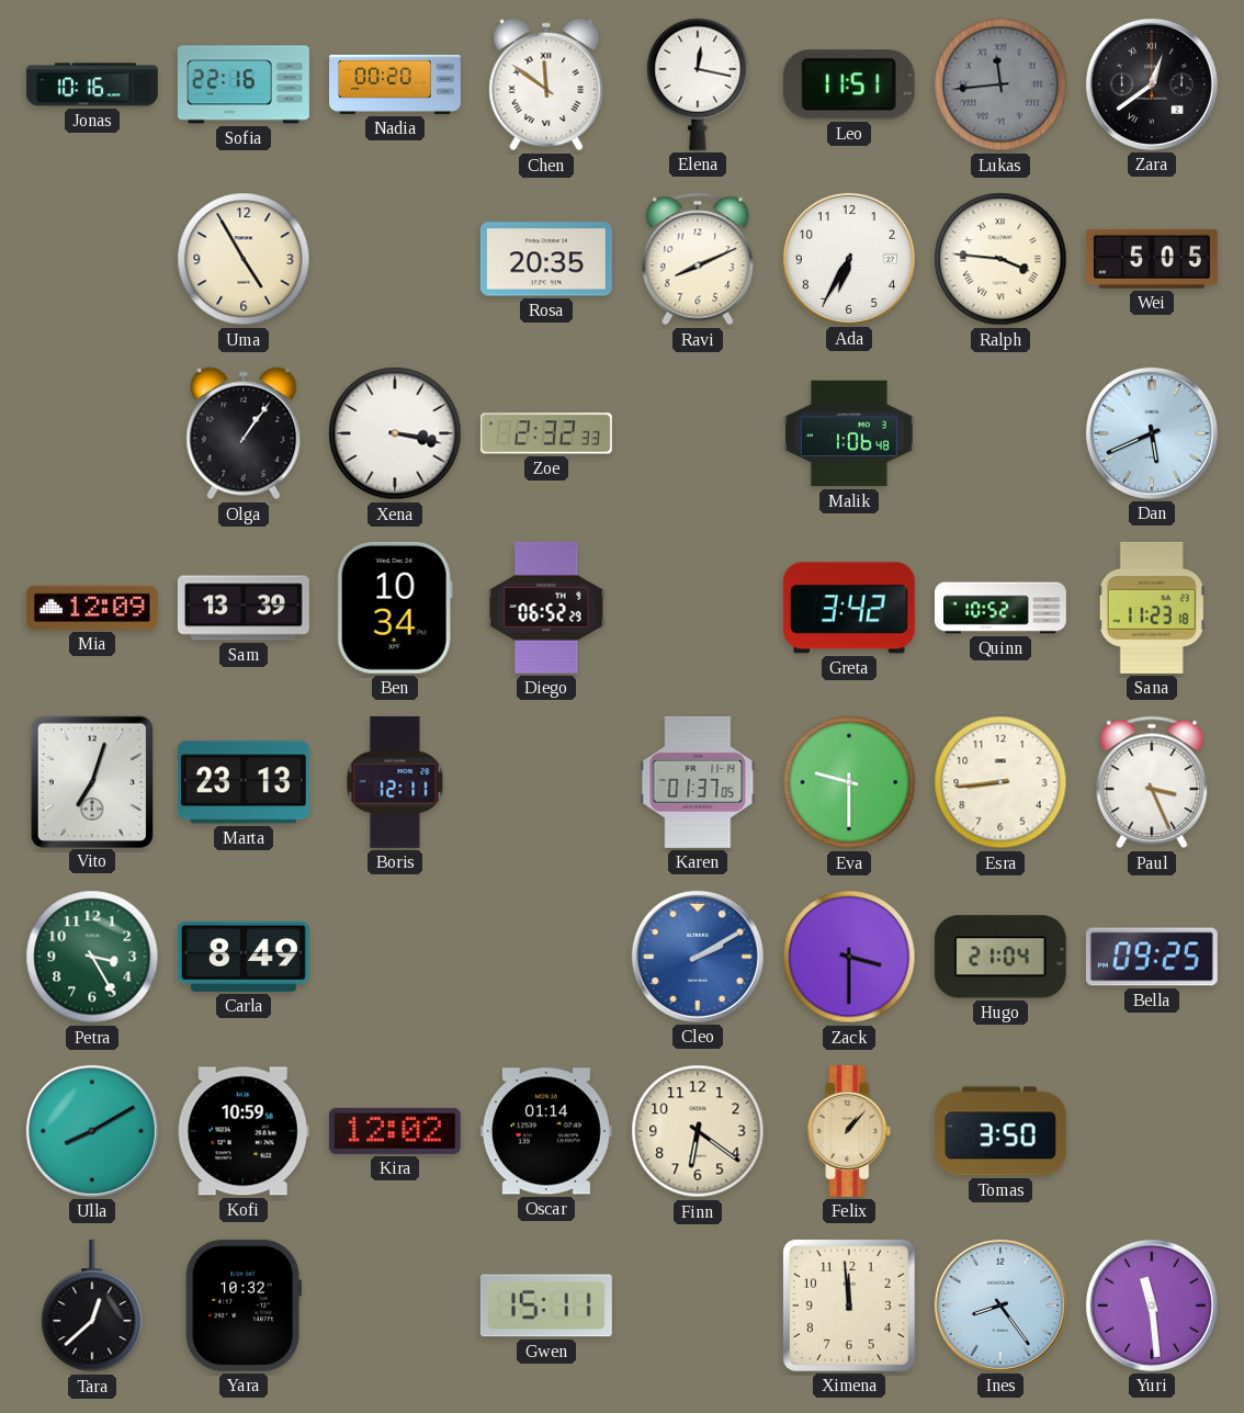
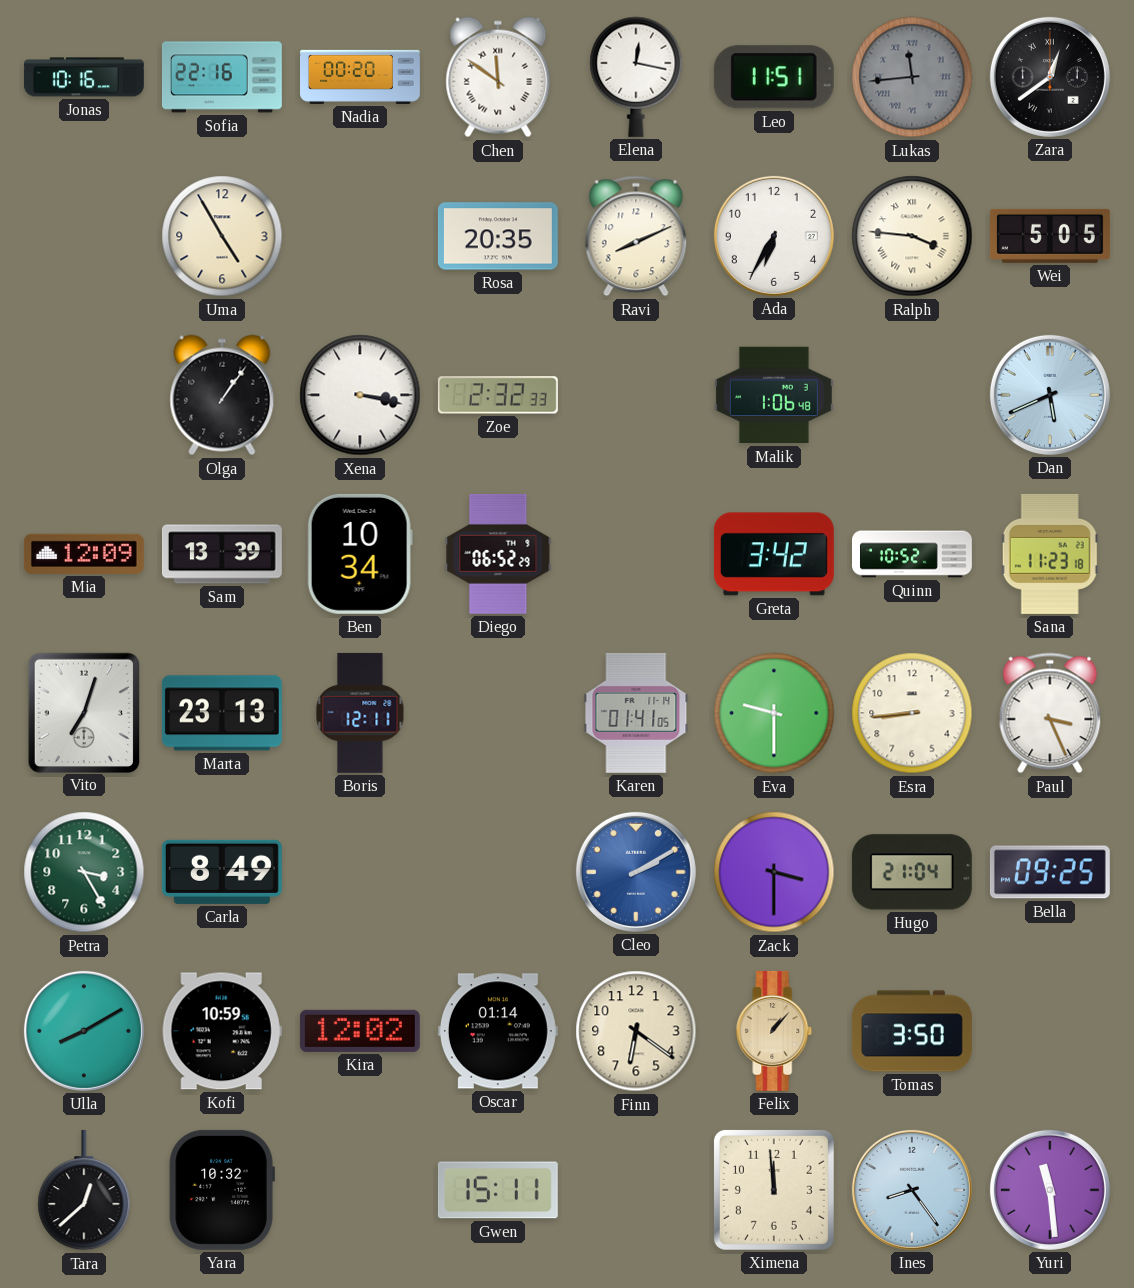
Karen: 01:37 -> 01:41 (636, 713)
